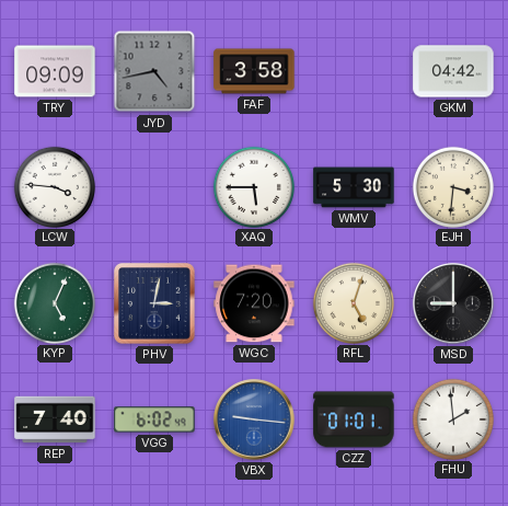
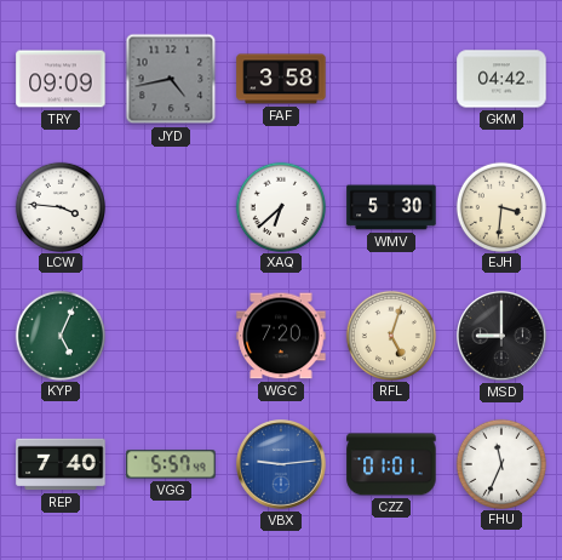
XAQ: 5:45 -> 6:38 (280, 206)
PHV: 3:02 -> none (154, 303)
VGG: 6:02 -> 5:57 (171, 464)
VBX: 9:16 -> 9:14 (282, 465)
FHU: 1:59 -> 11:34 (500, 463)
